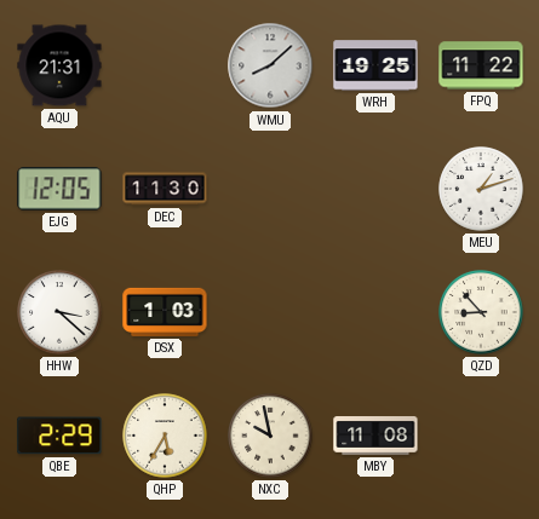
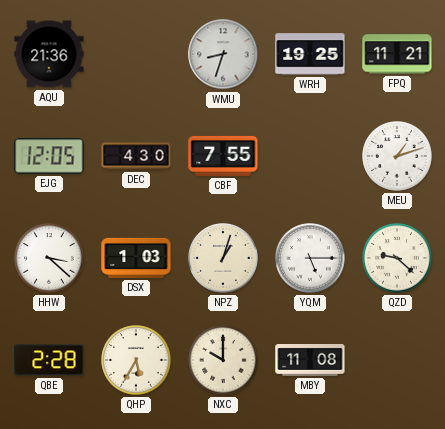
AQU: 21:31 -> 21:36 (49, 54)
WMU: 8:08 -> 8:33 (223, 54)
FPQ: 11:22 -> 11:21 (397, 54)
DEC: 11:30 -> 4:30 (136, 156)
CBF: none -> 7:55 (223, 156)
NPZ: none -> 1:03 (223, 258)
YQM: none -> 5:15 (310, 258)
QZD: 8:53 -> 9:22 (397, 258)
QBE: 2:29 -> 2:28 (49, 360)
NXC: 9:58 -> 10:00 (223, 360)
